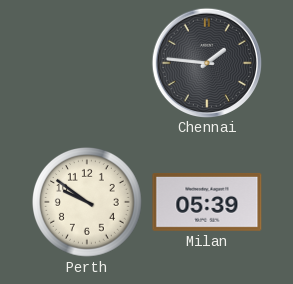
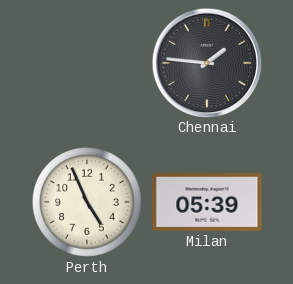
Perth: 9:51 -> 4:56 (88, 203)
